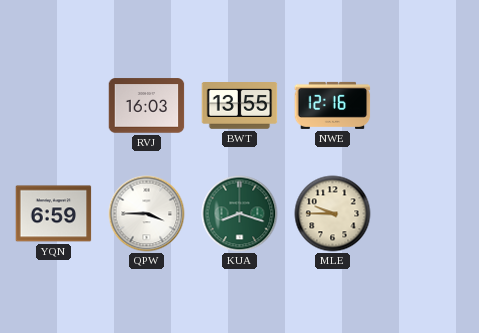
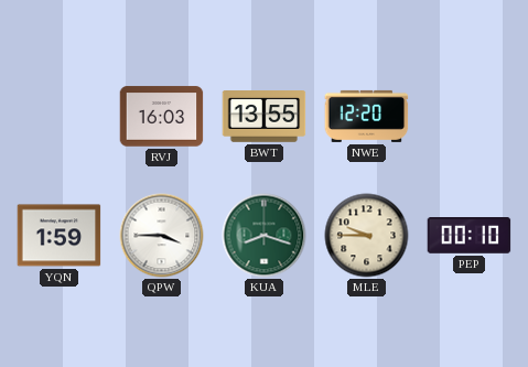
NWE: 12:16 -> 12:20 (367, 116)
YQN: 6:59 -> 1:59 (60, 236)
PEP: none -> 00:10 (470, 236)
